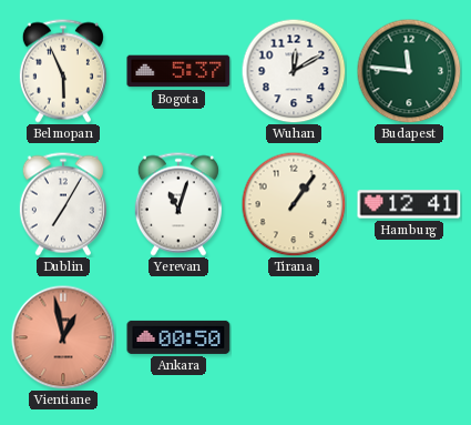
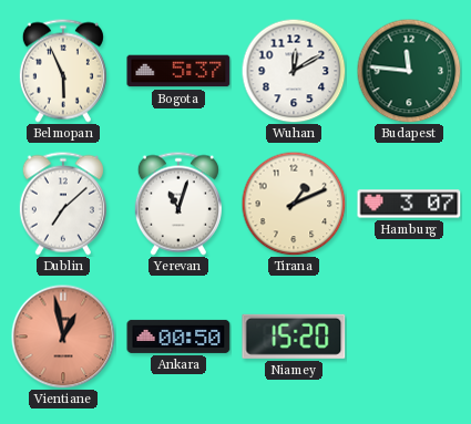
Dublin: 7:05 -> 7:08 (63, 204)
Tirana: 1:06 -> 1:11 (294, 204)
Hamburg: 12:41 -> 3:07 (409, 204)
Niamey: none -> 15:20 (294, 337)
